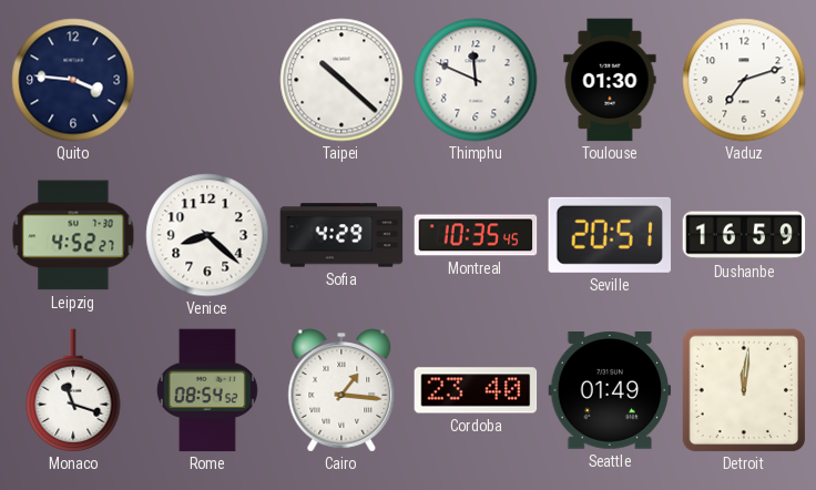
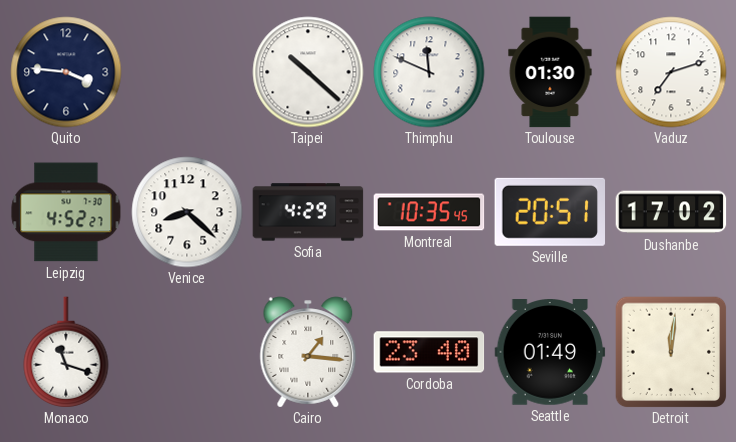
Dushanbe: 16:59 -> 17:02 (671, 212)
Rome: 08:54 -> none (207, 390)
